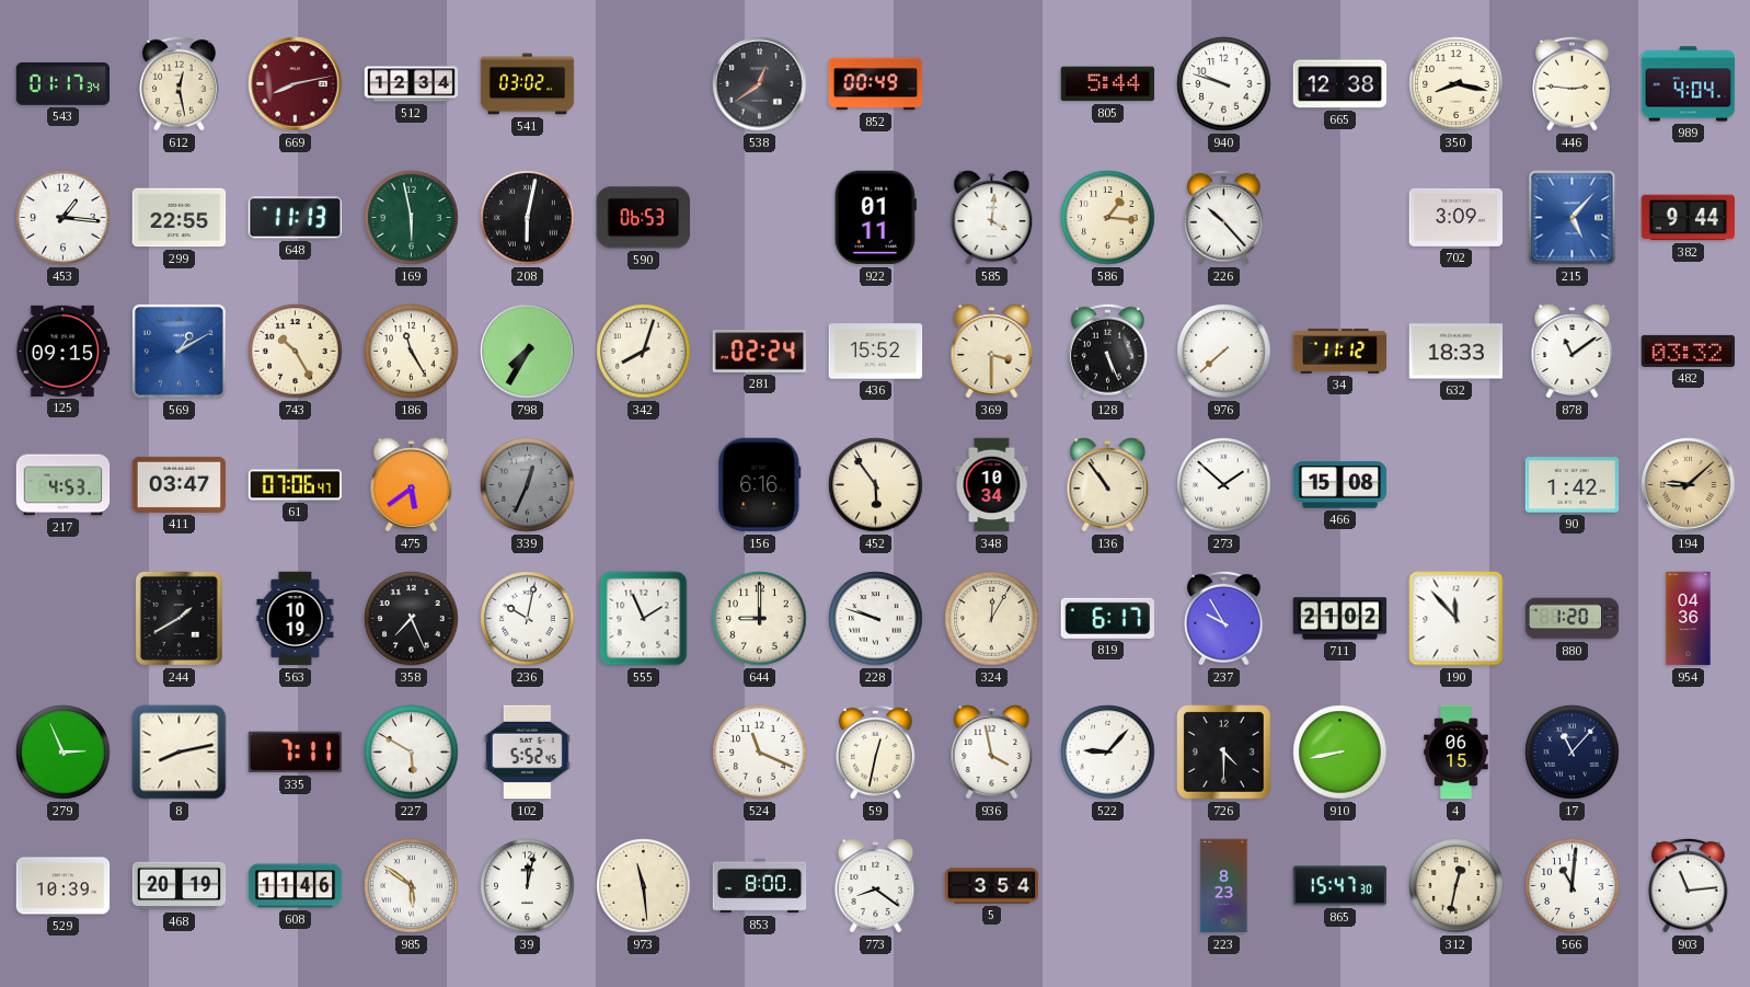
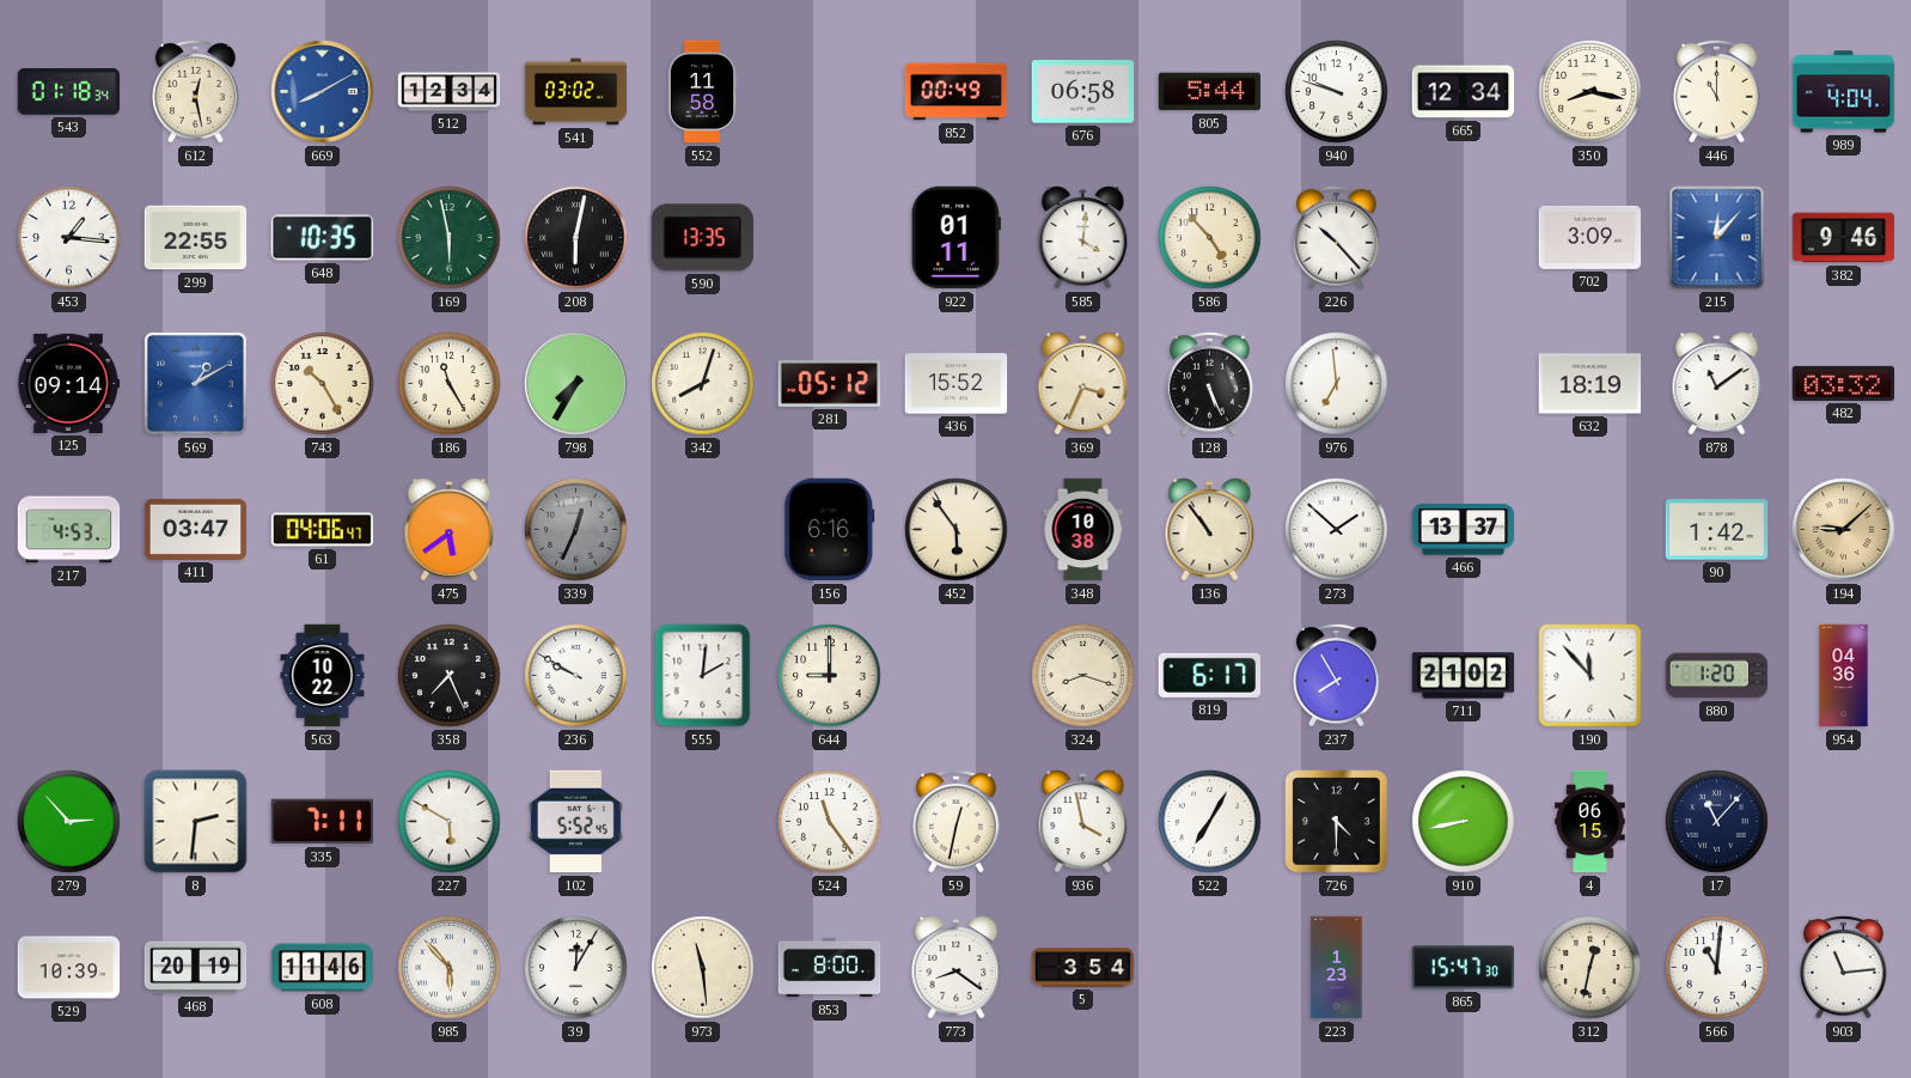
543: 01:17 -> 01:18 (69, 91)
669: 8:13 -> 8:10 (323, 92)
669 dial: burgundy -> blue (323, 92)
552: none -> 11:58 (702, 92)
538: 12:39 -> none (760, 84)
676: none -> 06:58 (1083, 92)
665: 12:38 -> 12:34 (1464, 92)
446: 2:46 -> 11:00 (1717, 91)
648: 11:13 -> 10:35 (323, 238)
590: 06:53 -> 13:35 (703, 238)
586: 1:16 -> 4:53 (1210, 238)
215: 5:07 -> 12:07 (1717, 238)
382: 9:44 -> 9:46 (1844, 238)
125: 09:15 -> 09:14 (68, 383)
281: 02:24 -> 05:12 (830, 384)
369: 3:30 -> 3:34 (1083, 384)
976: 7:38 -> 6:59 (1337, 384)
34: 11:12 -> none (1340, 352)
632: 18:33 -> 18:19 (1591, 384)
61: 07:06 -> 04:06 (323, 530)
348: 10:34 -> 10:38 (1083, 530)
466: 15:08 -> 13:37 (1464, 530)
244: 1:40 -> none (179, 618)
563: 10:19 -> 10:22 (323, 676)
236: 10:02 -> 9:50 (576, 676)
555: 1:56 -> 2:01 (703, 676)
228: 9:48 -> none (876, 619)
324: 12:05 -> 8:18 (1083, 676)
237: 9:55 -> 7:55 (1337, 675)
279: 2:56 -> 2:53 (69, 822)
8: 8:13 -> 2:31 (196, 822)
524: 11:19 -> 11:24 (830, 822)
522: 9:07 -> 7:05 (1210, 822)
985: 5:51 -> 5:53 (450, 968)
39: 12:02 -> 12:05 (576, 968)
223: 8:23 -> 1:23 (1337, 968)
